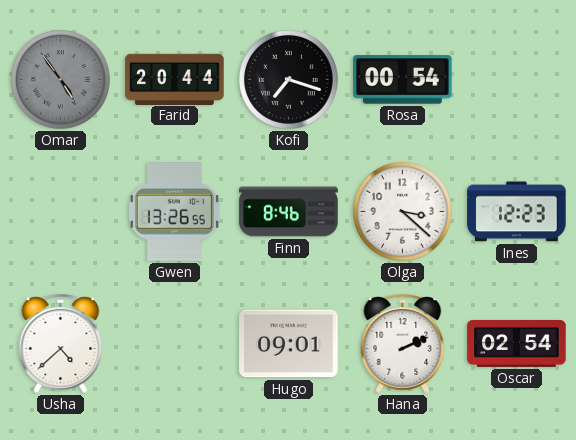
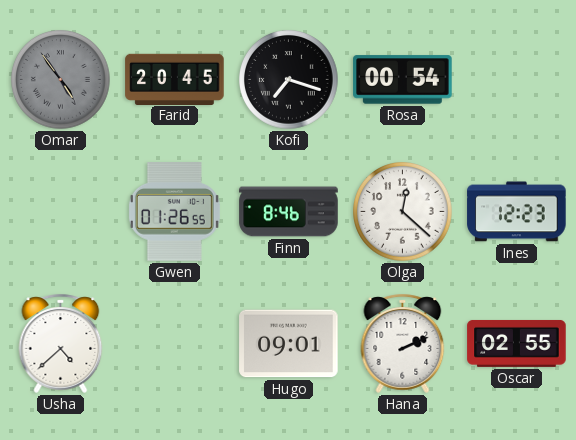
Farid: 20:44 -> 20:45 (175, 79)
Gwen: 13:26 -> 01:26 (174, 212)
Olga: 3:22 -> 12:22 (403, 212)
Oscar: 02:54 -> 02:55 (517, 343)
